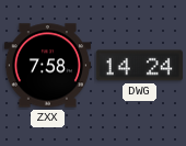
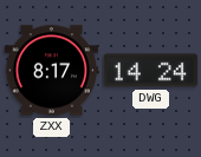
ZXX: 7:58 -> 8:17 (51, 71)
